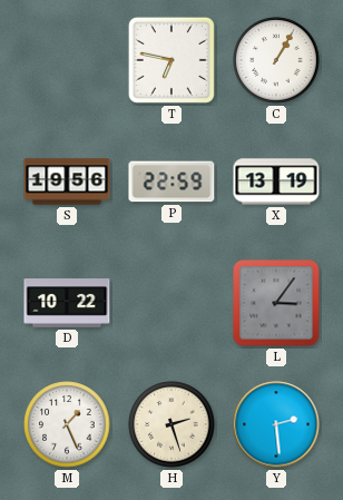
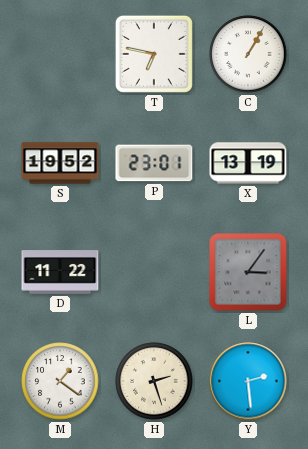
S: 19:56 -> 19:52 (60, 163)
P: 22:59 -> 23:01 (154, 163)
D: 10:22 -> 11:22 (60, 272)
M: 1:26 -> 1:21 (60, 381)
